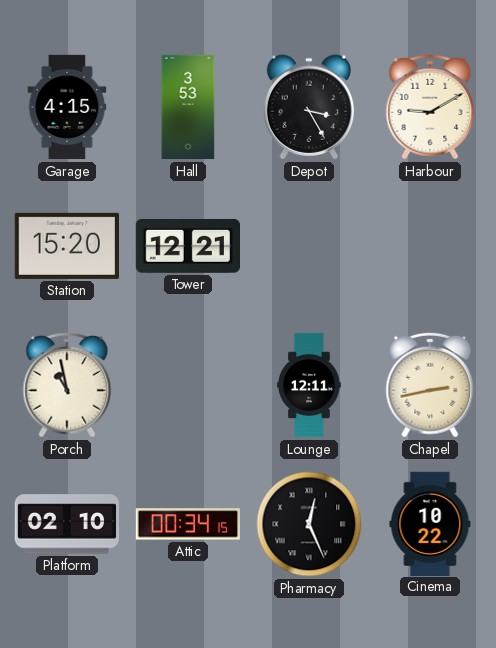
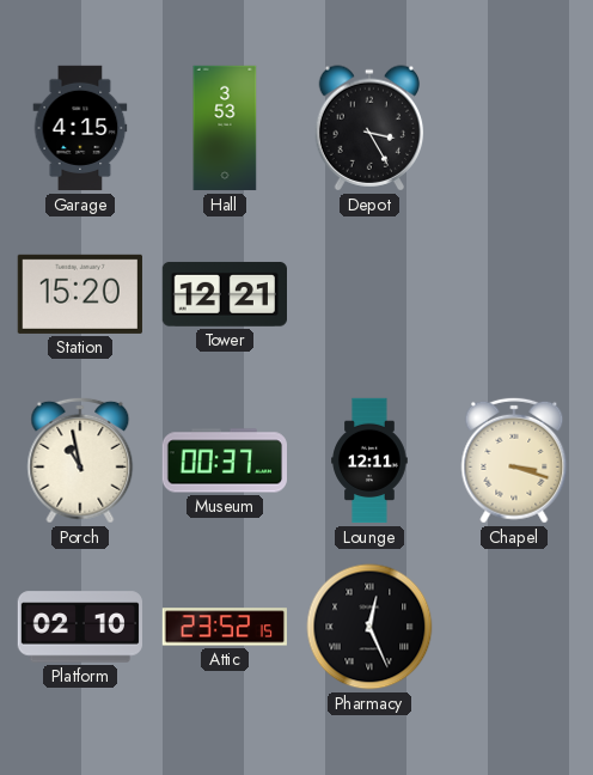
Harbour: 9:10 -> none (430, 107)
Museum: none -> 00:37 (225, 460)
Chapel: 2:43 -> 3:18 (514, 460)
Attic: 00:34 -> 23:52 (224, 627)
Cinema: 10:22 -> none (430, 523)
